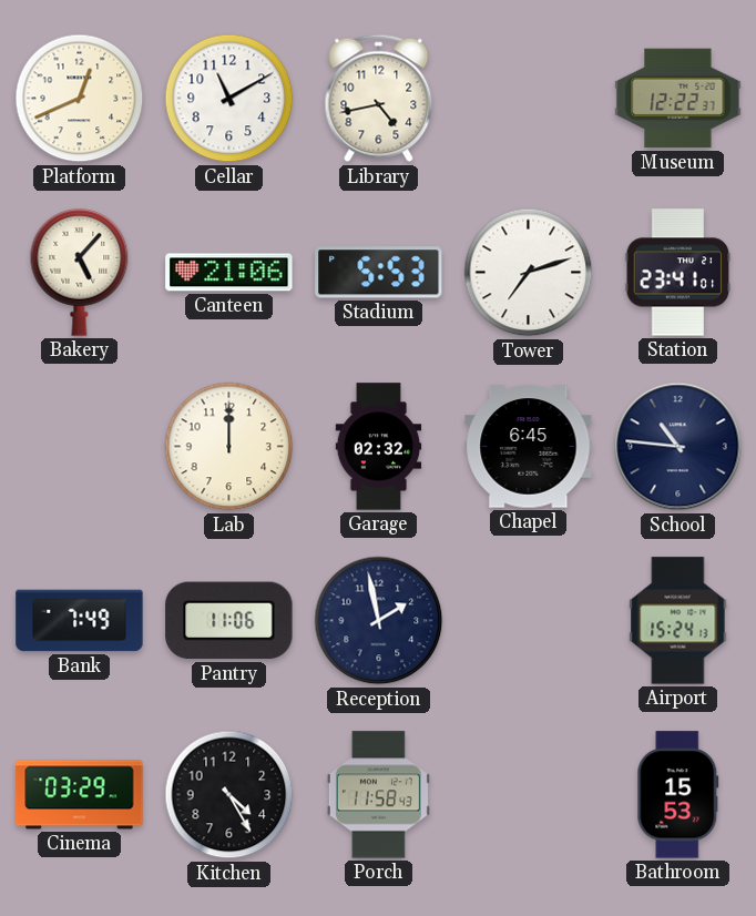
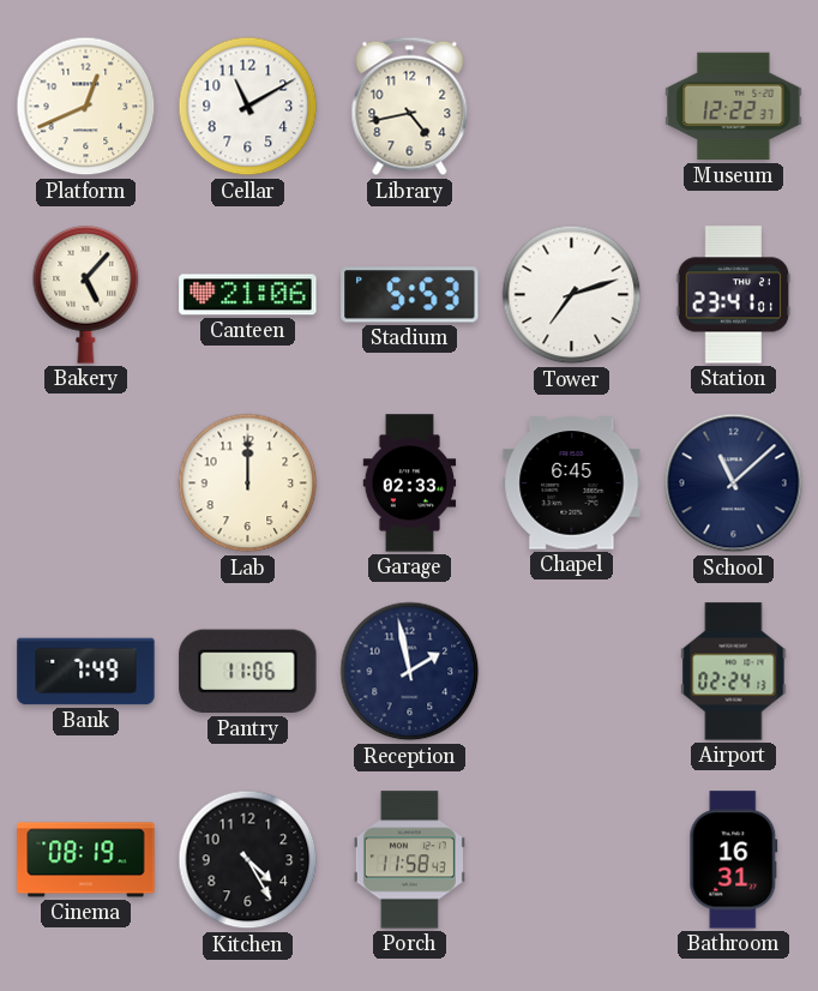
Garage: 02:32 -> 02:33 (410, 484)
School: 10:46 -> 11:08 (734, 484)
Airport: 15:24 -> 02:24 (734, 672)
Cinema: 03:29 -> 08:19 (86, 860)
Bathroom: 15:53 -> 16:31 (734, 860)
